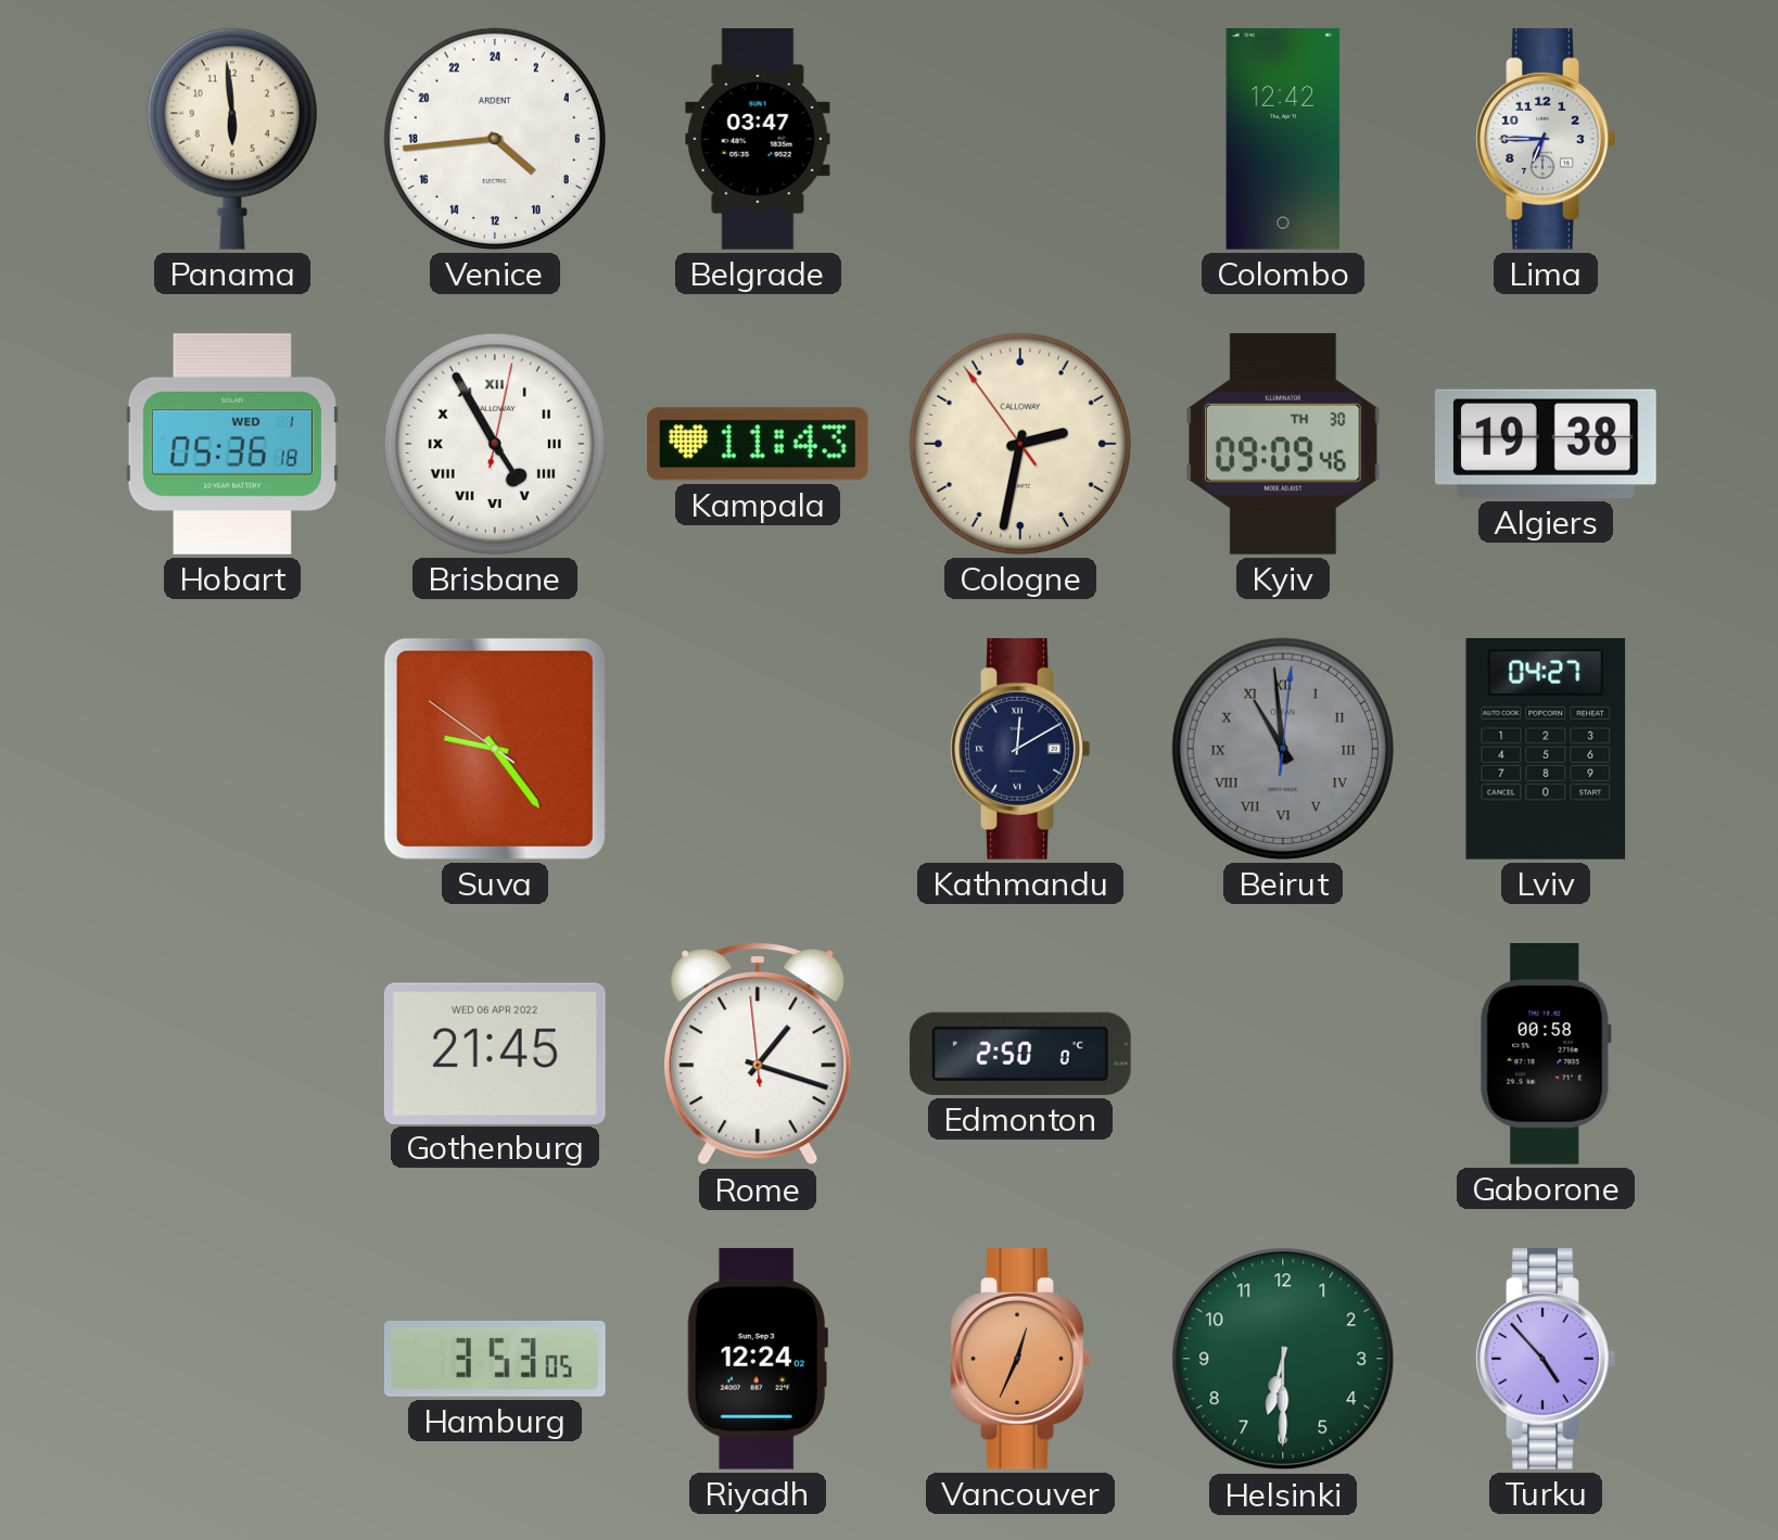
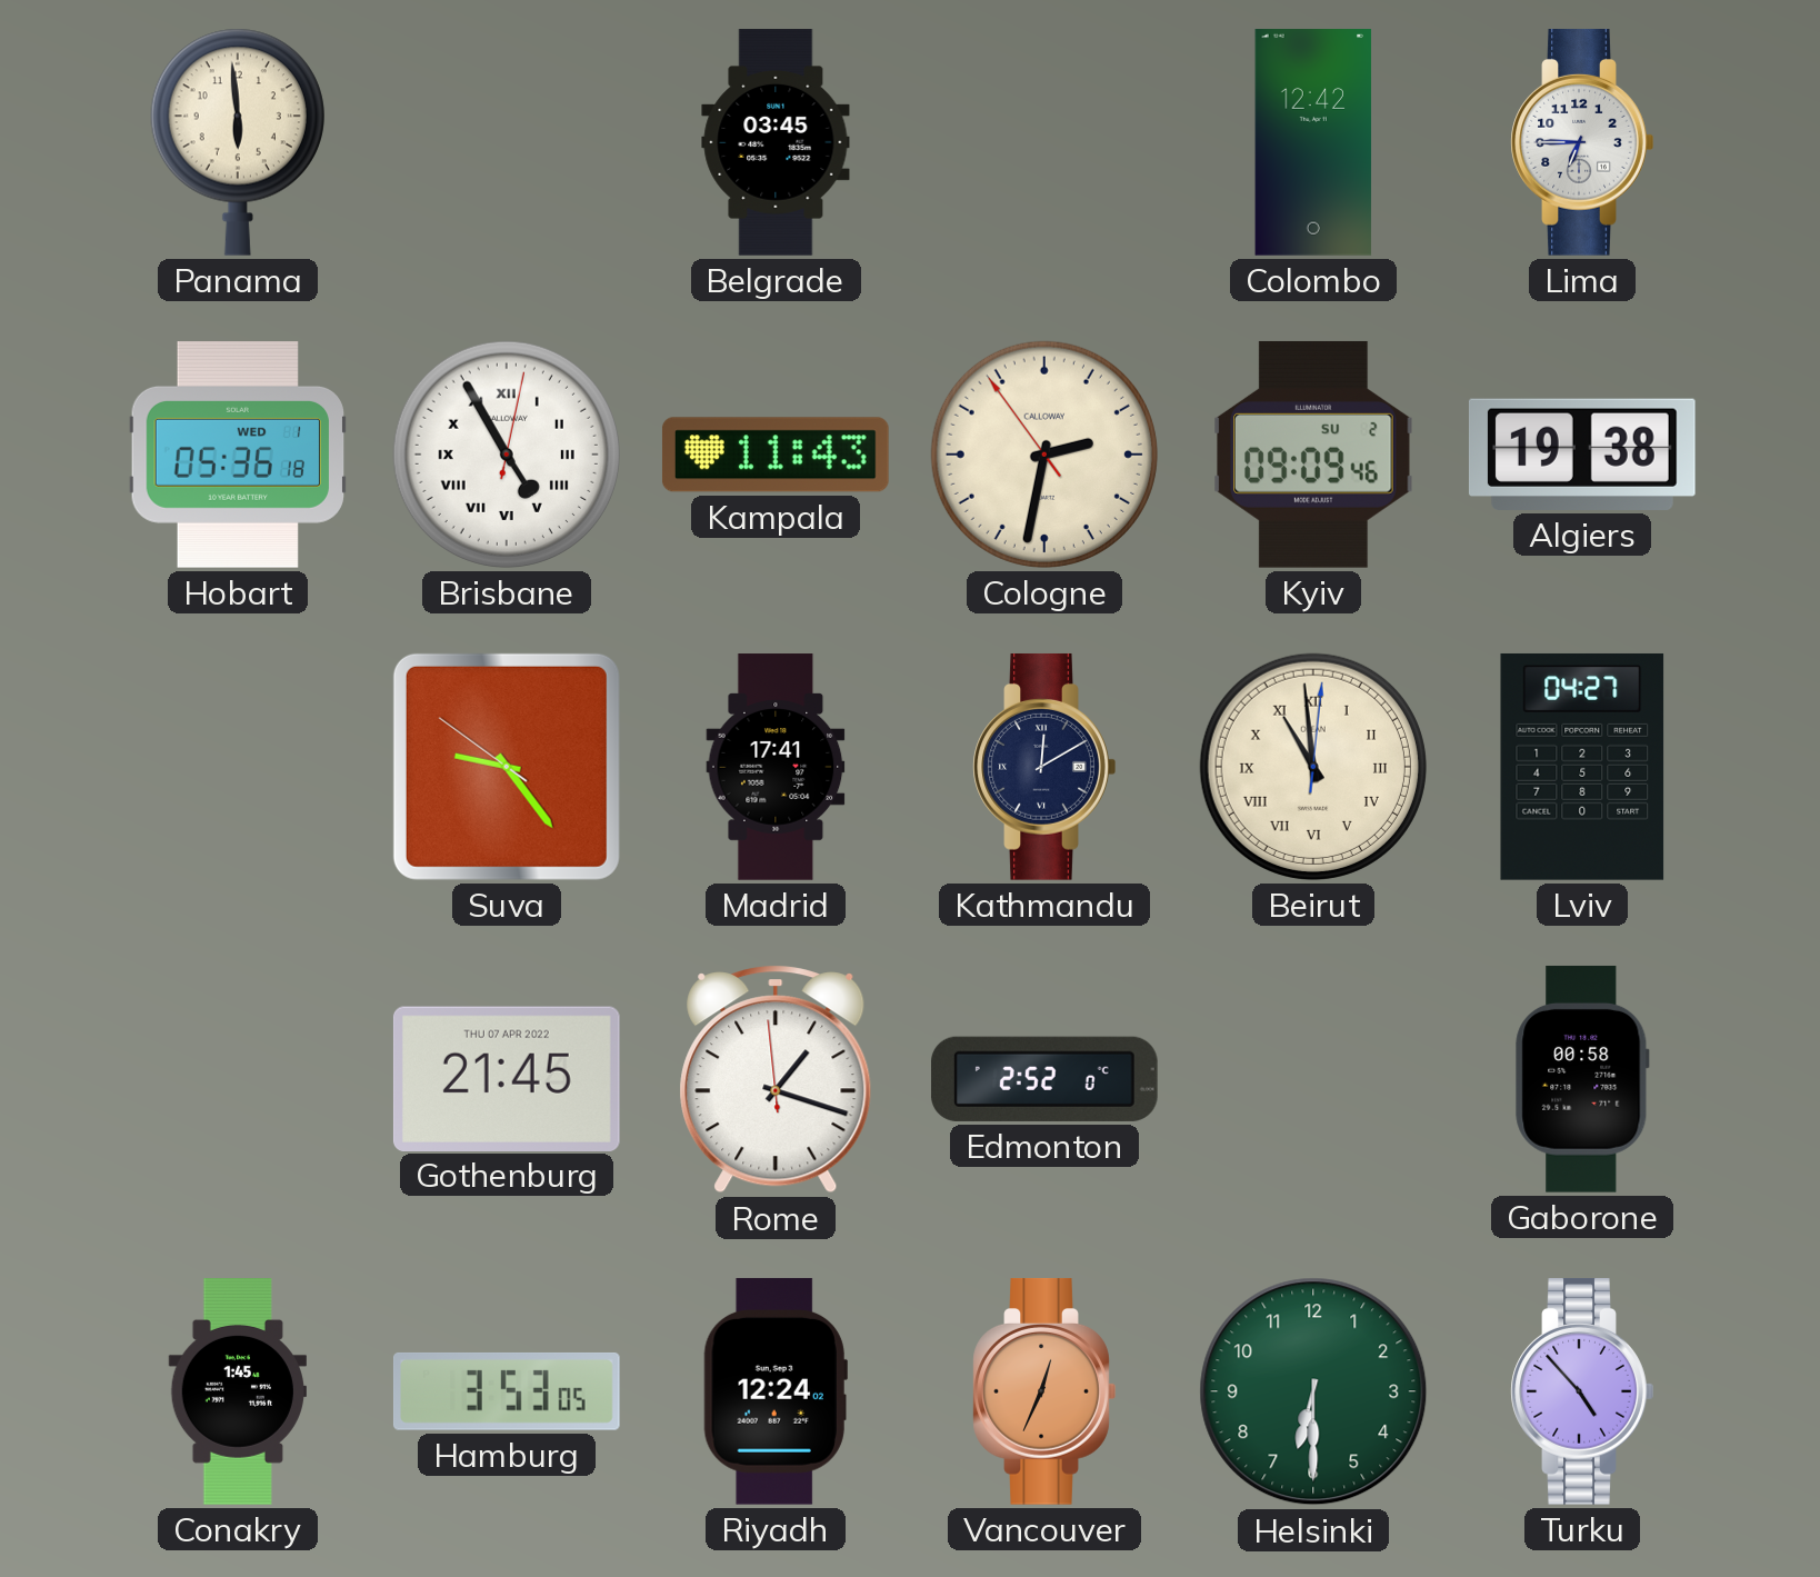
Venice: 8:44 -> none (495, 139)
Belgrade: 03:47 -> 03:45 (776, 142)
Kyiv date: TH 30 -> SU 2 (1313, 455)
Madrid: none -> 17:41 (776, 767)
Beirut dial: grey -> cream (1313, 767)
Gothenburg date: WED 06 APR 2022 -> THU 07 APR 2022 (507, 1078)
Edmonton: 2:50 -> 2:52 (1044, 1079)
Conakry: none -> 1:45 (238, 1393)
